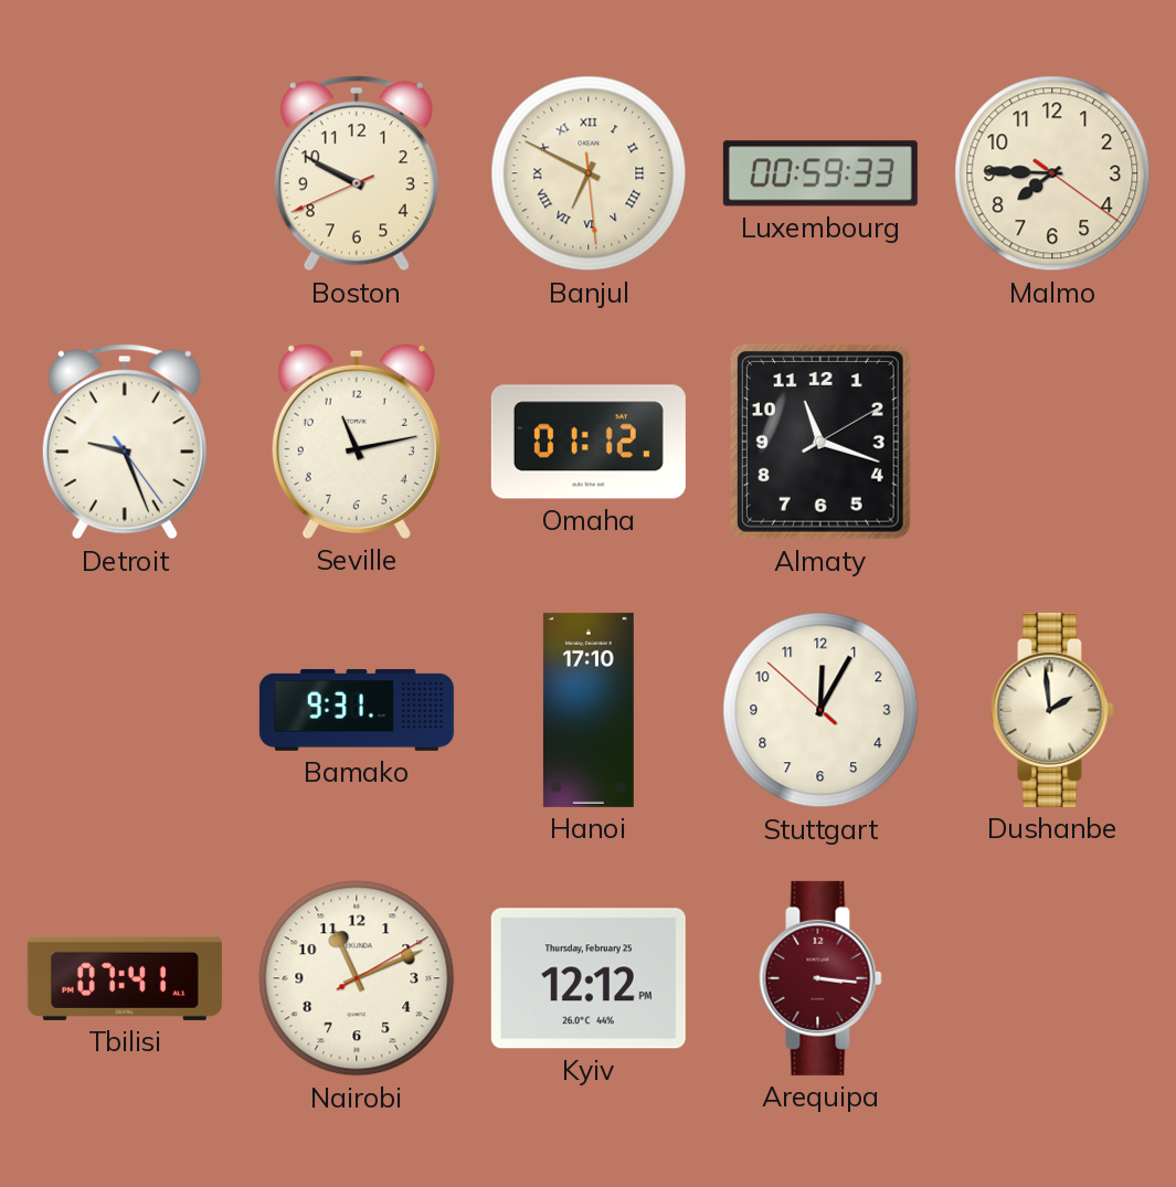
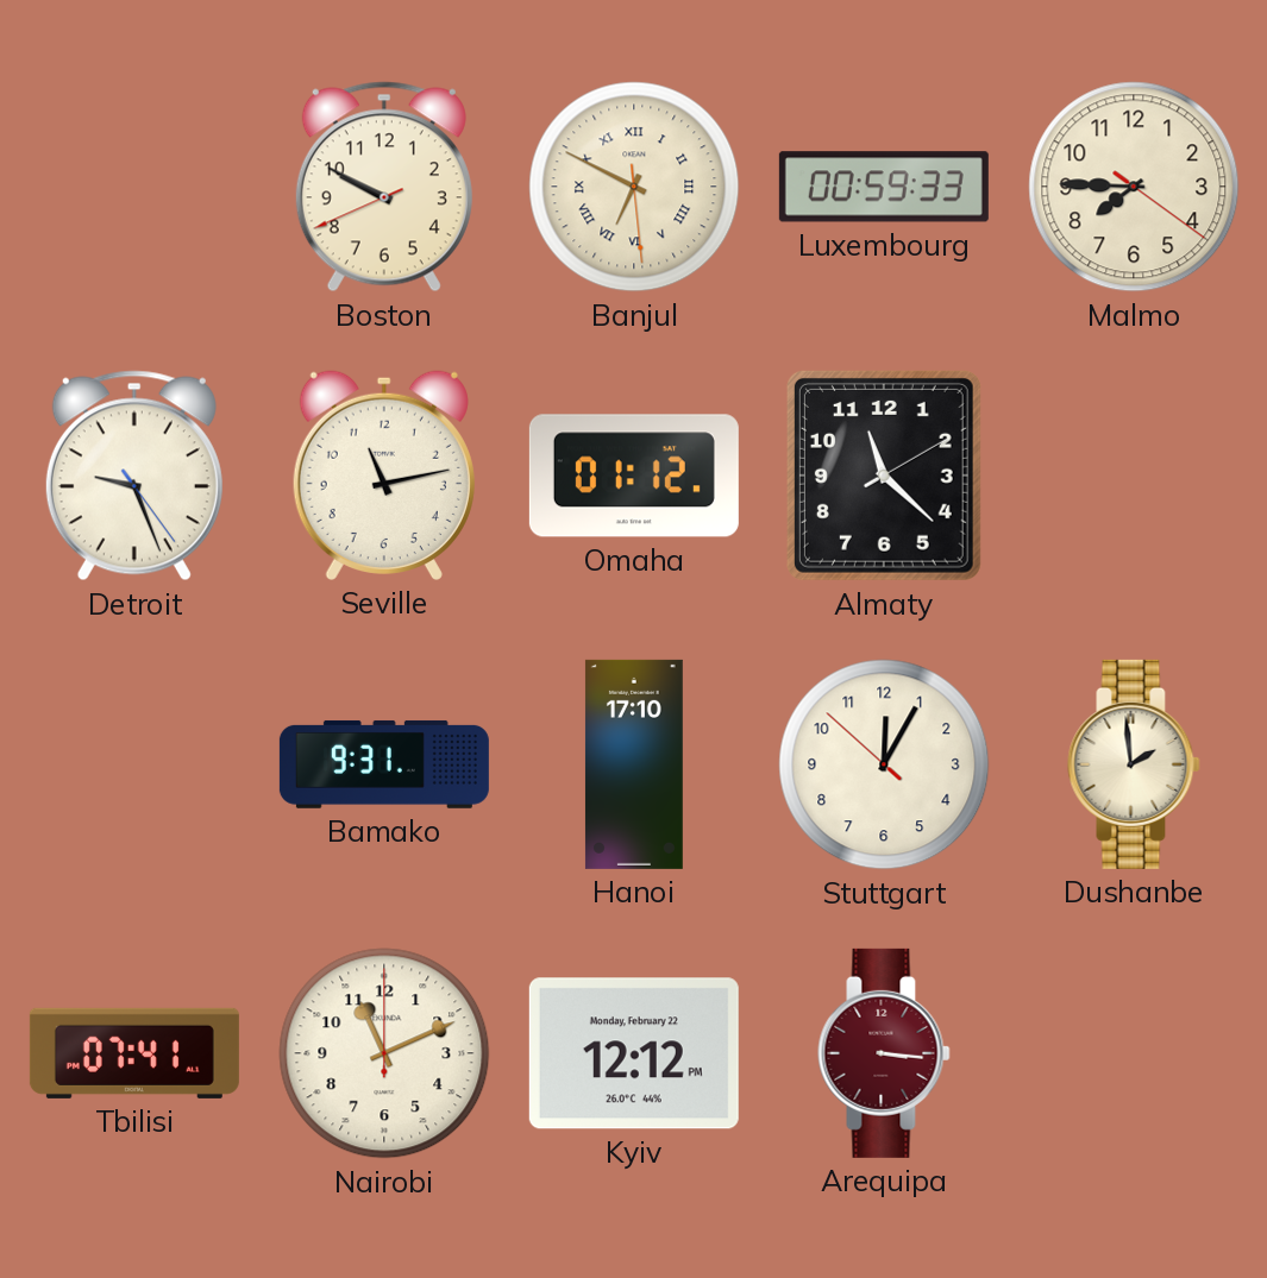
Almaty: 11:18 -> 11:22 (884, 476)
Nairobi: 11:11:10 -> 11:11:00 (384, 1053)
Kyiv date: Thursday, February 25 -> Monday, February 22 (634, 1053)
